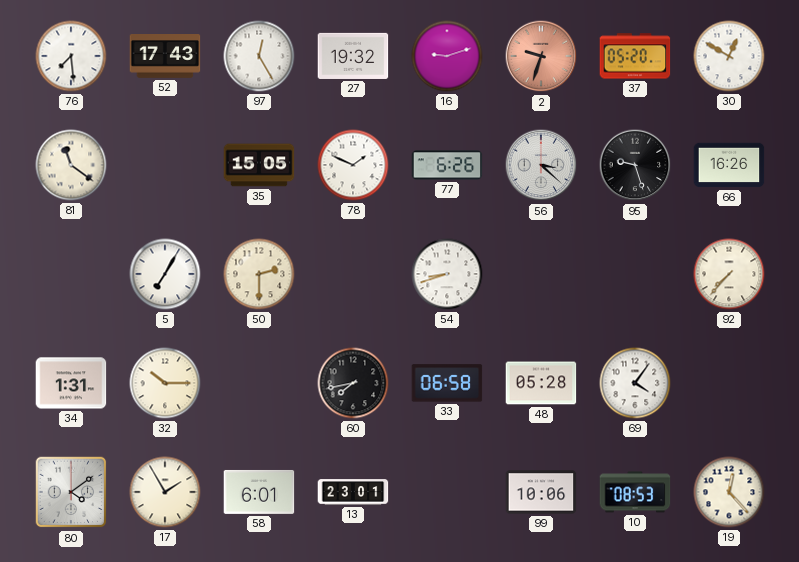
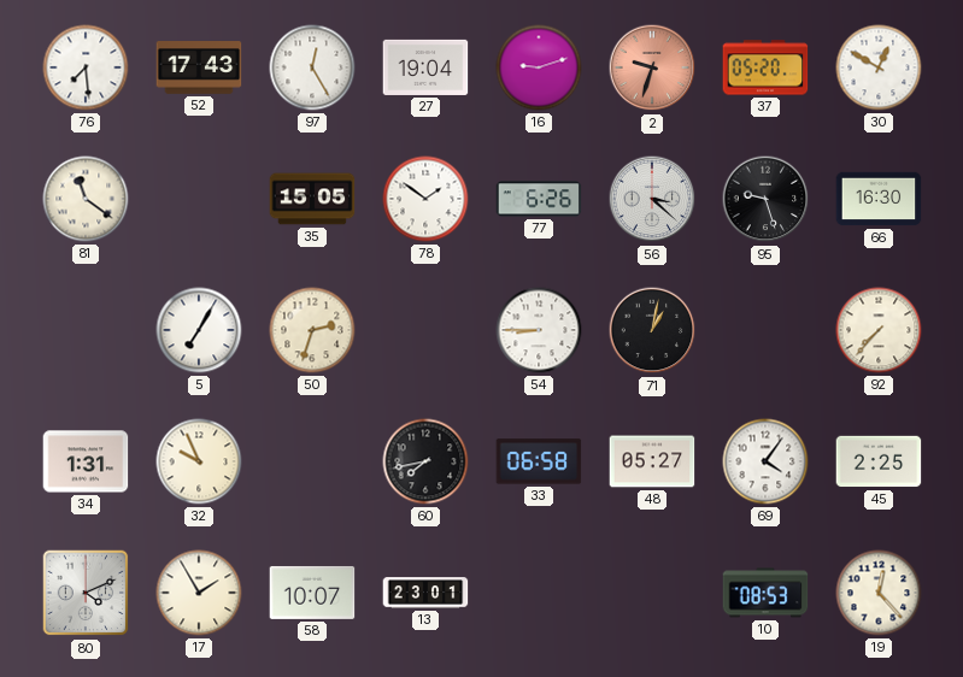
27: 19:32 -> 19:04 (425, 67)
78: 1:49 -> 1:51 (425, 199)
66: 16:26 -> 16:30 (879, 199)
50: 2:30 -> 2:33 (312, 330)
54: 8:42 -> 8:45 (539, 330)
71: none -> 1:02 (652, 330)
32: 10:15 -> 9:56 (199, 461)
48: 05:28 -> 05:27 (652, 461)
45: none -> 2:25 (879, 461)
80: 4:09 -> 4:11 (86, 593)
58: 6:01 -> 10:07 (312, 593)
99: 10:06 -> none (541, 492)
